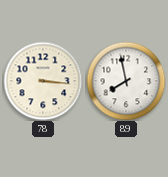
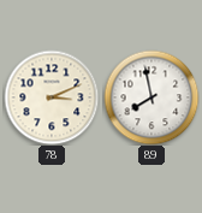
78: 3:16 -> 3:11 (52, 97)
